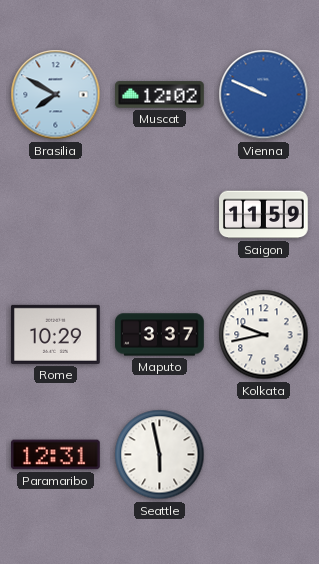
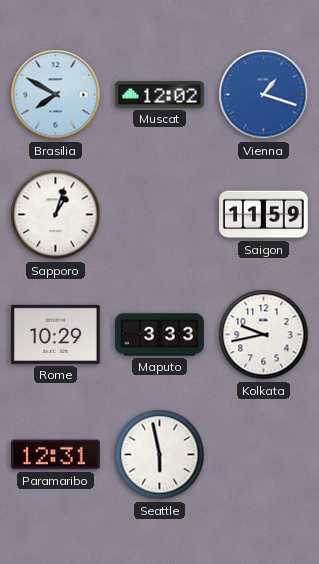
Vienna: 9:49 -> 1:18 (264, 95)
Sapporo: none -> 1:03 (56, 215)
Maputo: 3:37 -> 3:33 (160, 335)
